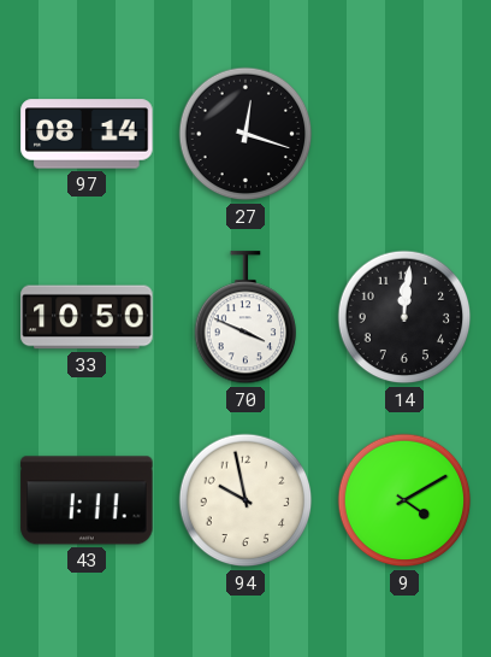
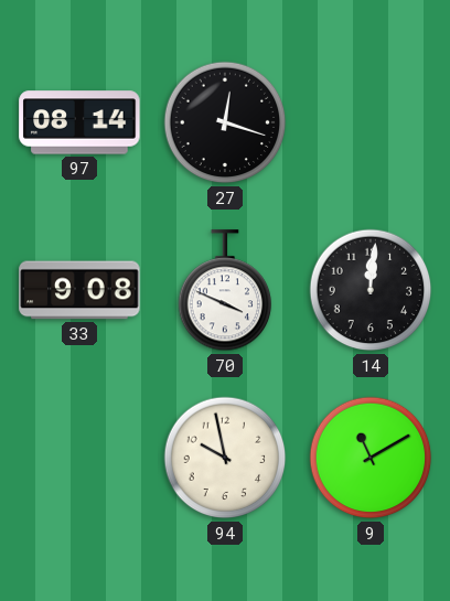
33: 10:50 -> 9:08 (79, 290)
43: 1:11 -> none (87, 500)
9: 4:10 -> 11:10 (371, 458)
